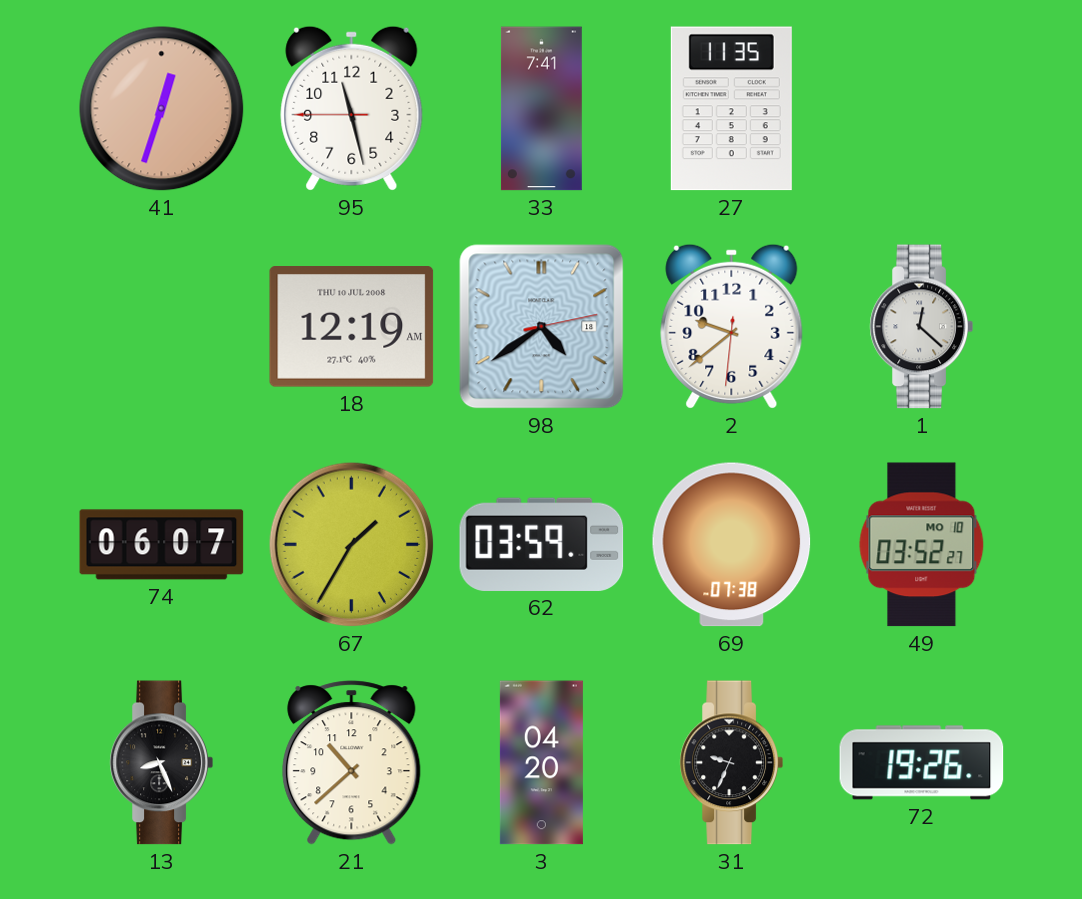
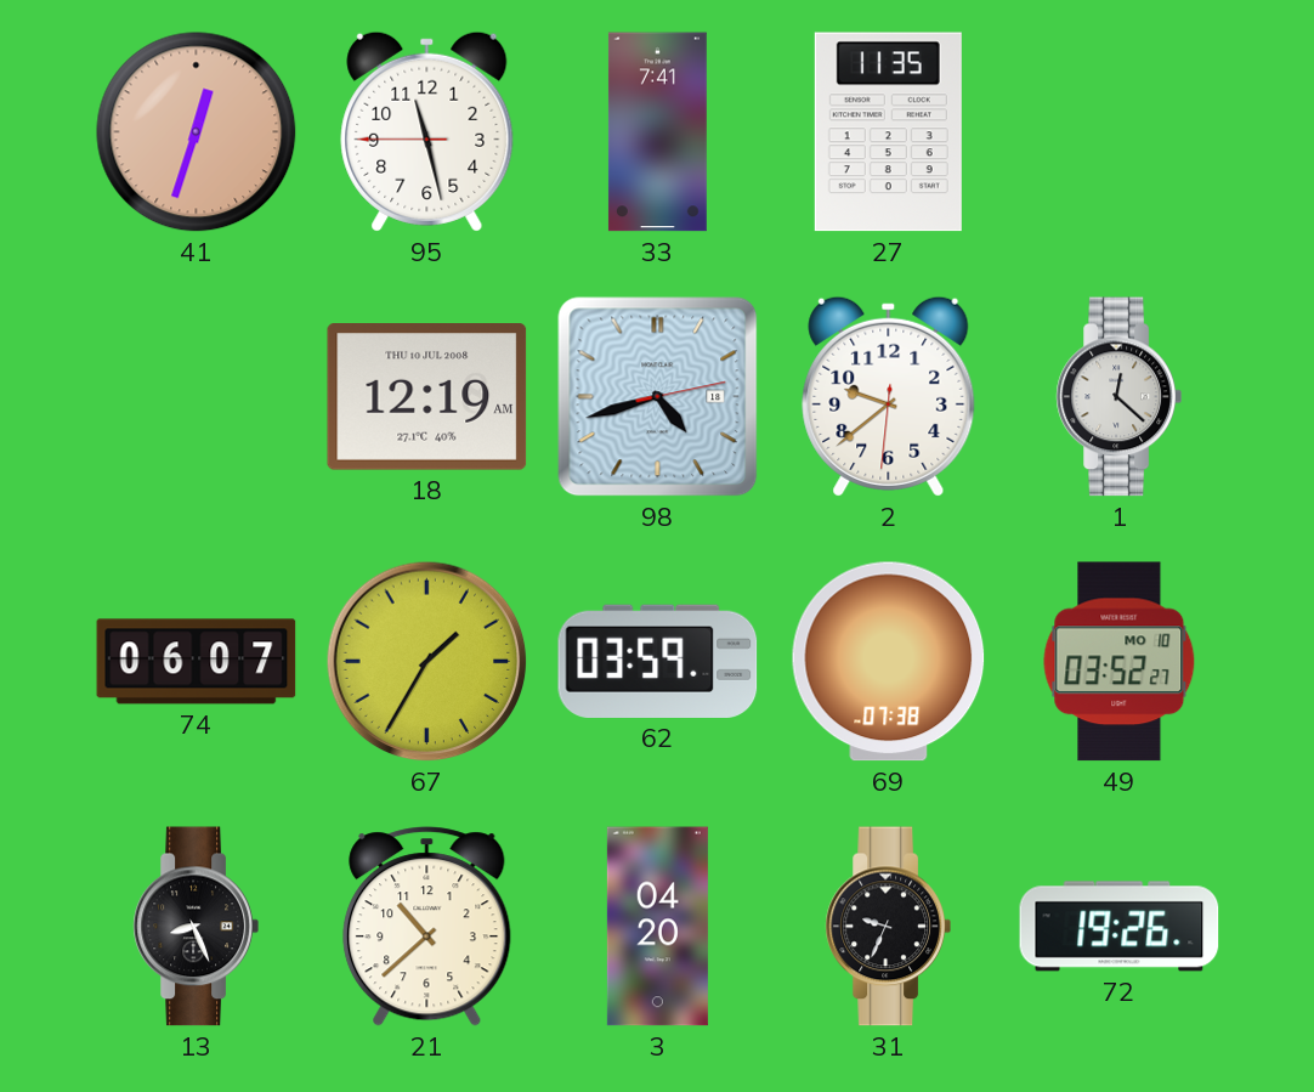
98: 4:39 -> 4:42 (658, 397)
